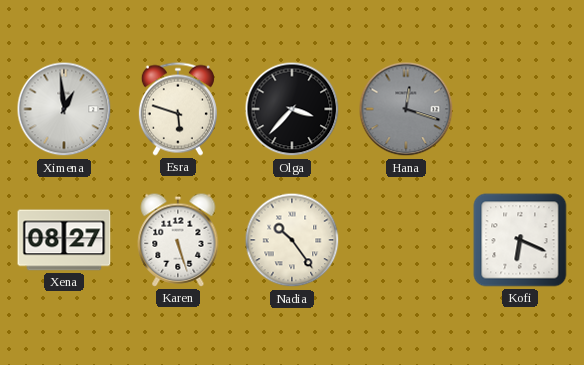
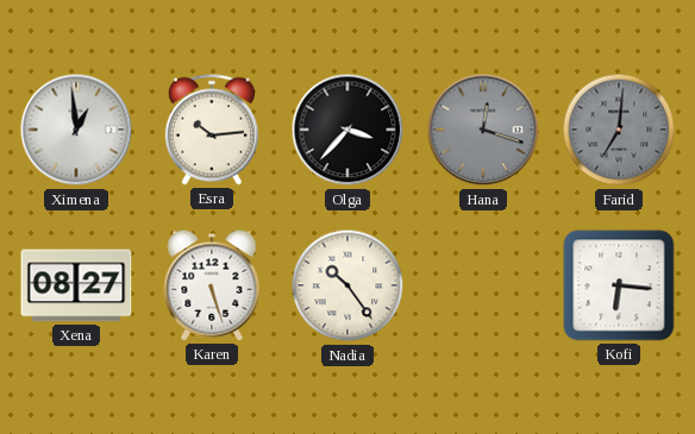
Esra: 5:48 -> 10:14 (212, 130)
Farid: none -> 7:01 (619, 130)
Kofi: 6:19 -> 6:16 (619, 285)
